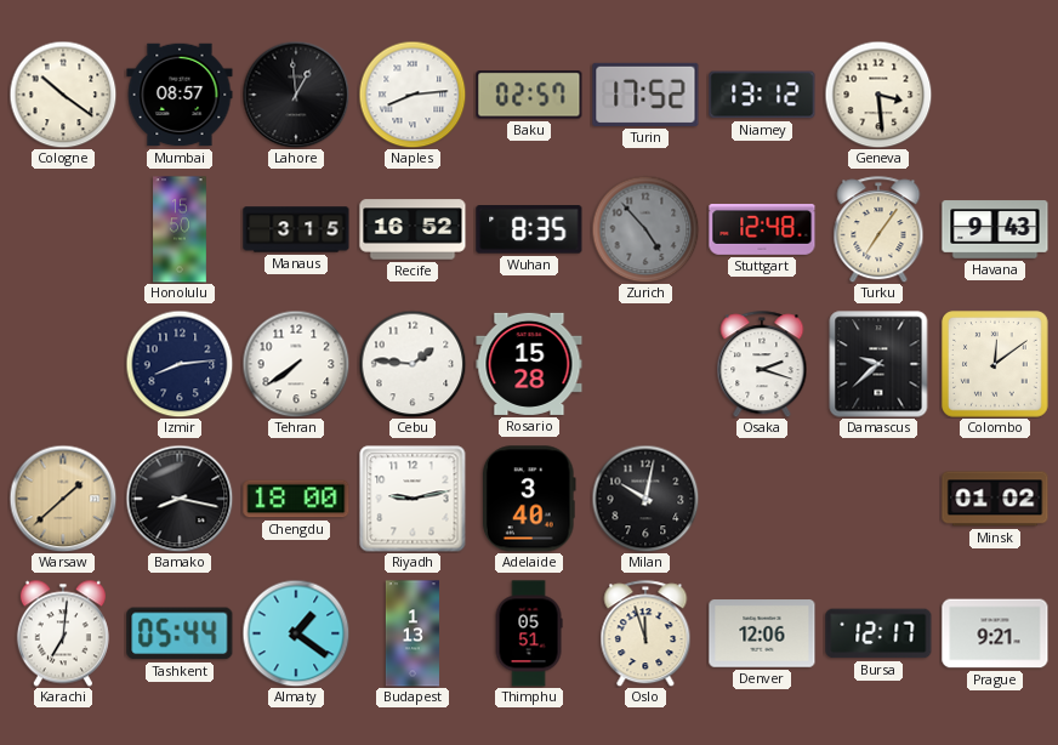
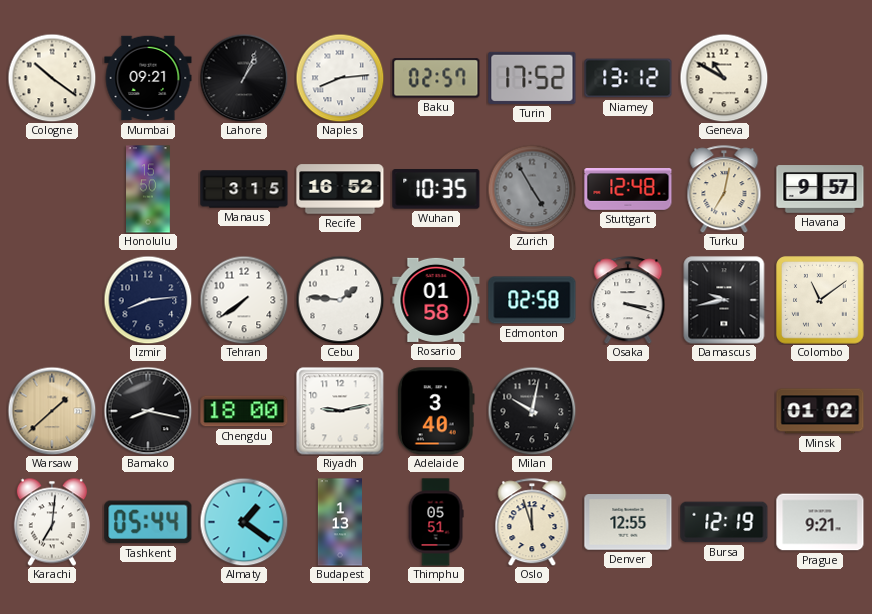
Mumbai: 08:57 -> 09:21 (148, 78)
Lahore: 12:59 -> 1:04 (244, 78)
Geneva: 3:29 -> 10:50 (724, 78)
Wuhan: 8:35 -> 10:35 (436, 189)
Zurich: 4:53 -> 4:55 (532, 189)
Turku: 7:06 -> 7:02 (724, 189)
Havana: 9:43 -> 9:57 (820, 189)
Rosario: 15:28 -> 01:58 (436, 300)
Edmonton: none -> 02:58 (532, 300)
Osaka: 2:18 -> 3:18 (628, 300)
Damascus: 9:38 -> 9:43 (724, 300)
Colombo: 12:09 -> 11:09 (820, 300)
Denver: 12:06 -> 12:55 (628, 522)
Bursa: 12:17 -> 12:19 (724, 522)
